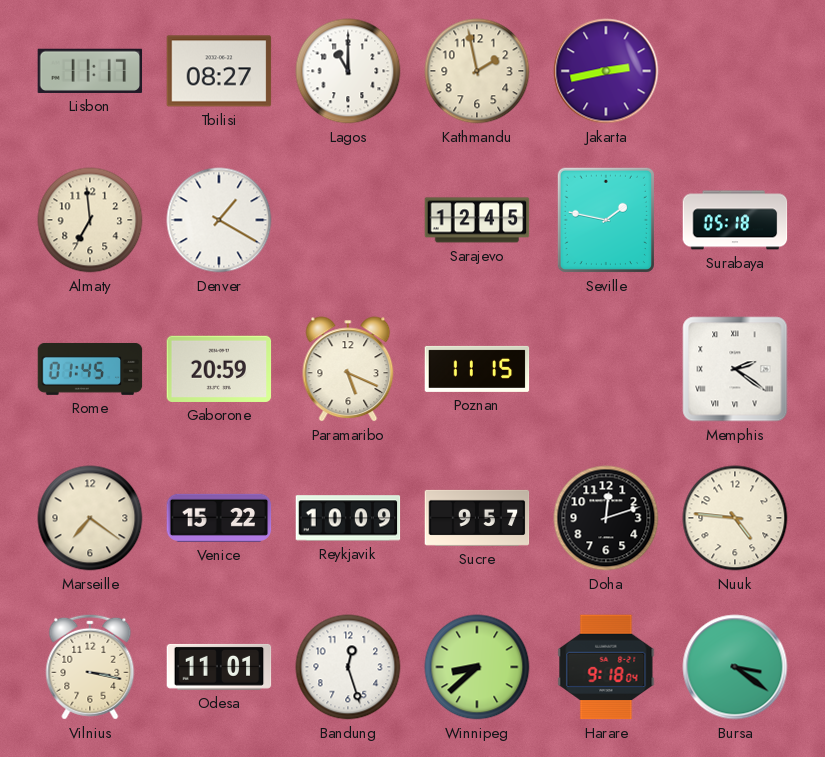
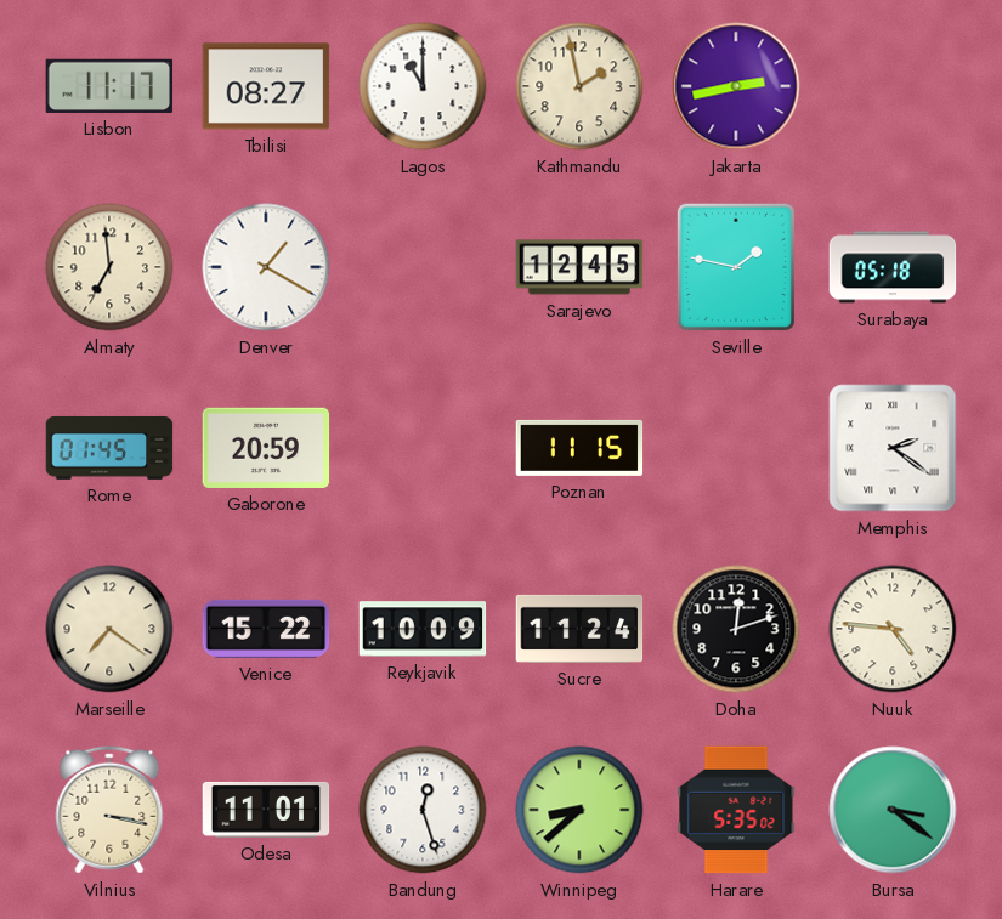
Paramaribo: 5:19 -> none (348, 369)
Sucre: 9:57 -> 11:24 (579, 629)
Harare: 9:18 -> 5:35 (736, 810)
